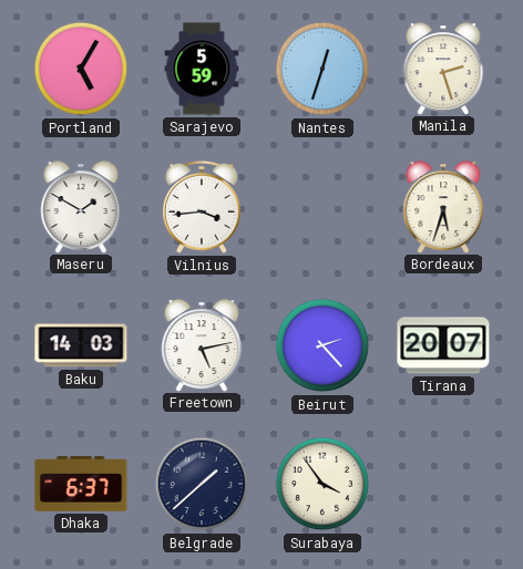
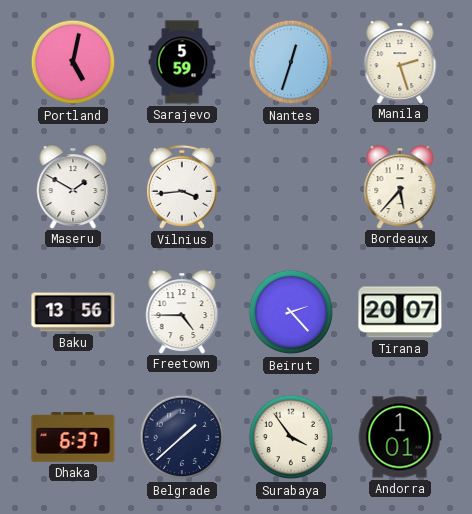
Portland: 5:05 -> 5:02 (73, 62)
Bordeaux: 5:33 -> 5:37 (400, 187)
Baku: 14:03 -> 13:56 (73, 312)
Freetown: 5:13 -> 4:45 (182, 312)
Andorra: none -> 1:01 (400, 437)
